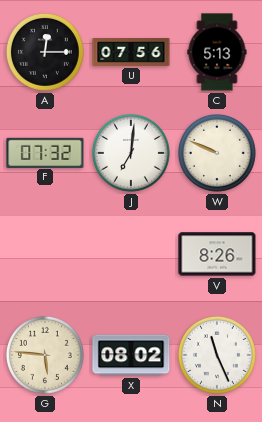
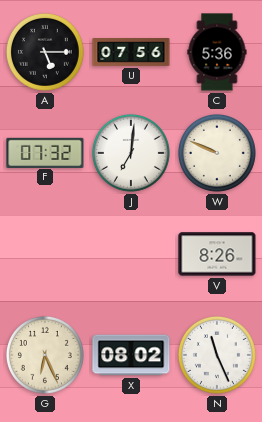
A: 12:15 -> 5:15 (45, 52)
C: 5:13 -> 5:36 (217, 52)
G: 5:46 -> 6:26 (45, 355)
